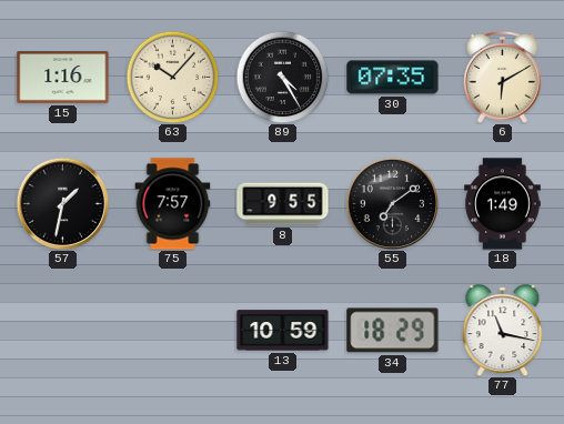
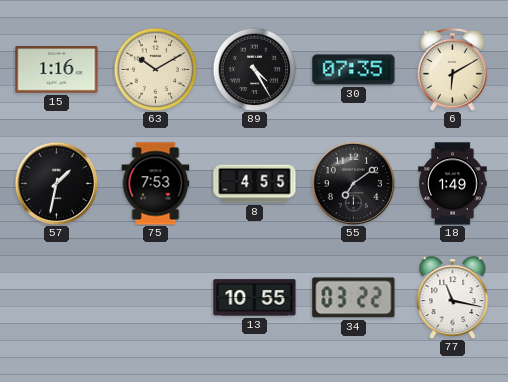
63: 10:07 -> 10:10 (155, 69)
75: 7:57 -> 7:53 (156, 184)
8: 9:55 -> 4:55 (255, 184)
13: 10:59 -> 10:55 (255, 298)
34: 18:29 -> 03:22 (354, 298)
